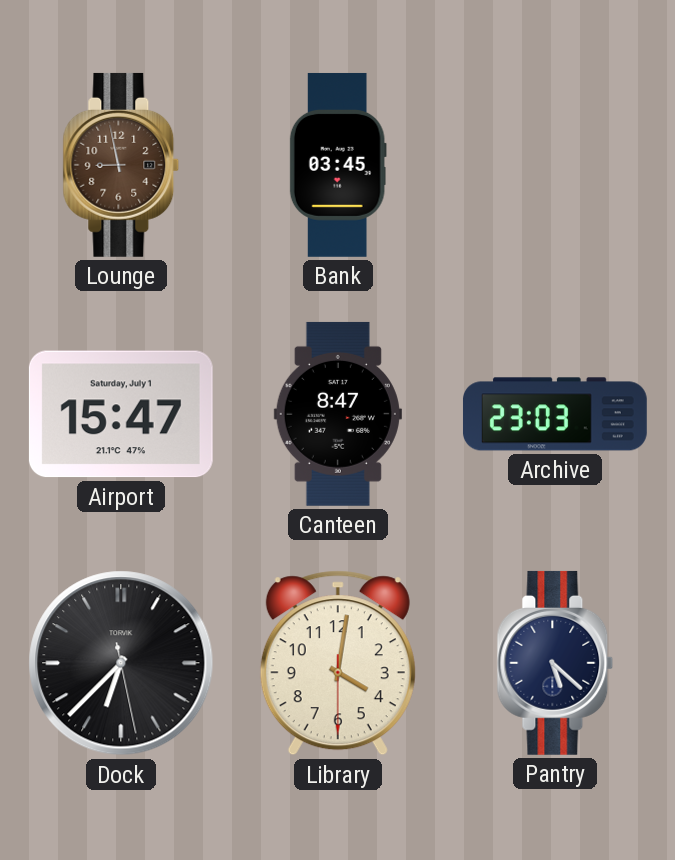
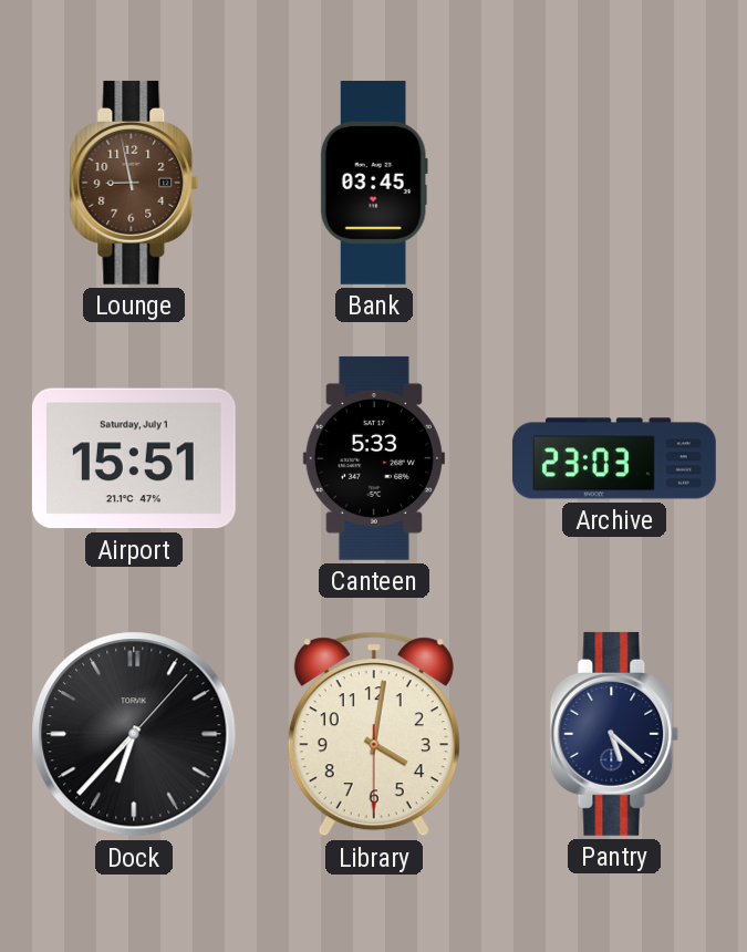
Airport: 15:47 -> 15:51 (134, 458)
Canteen: 8:47 -> 5:33 (374, 458)
Dock: 6:37:28 -> 6:37:07 (134, 734)
